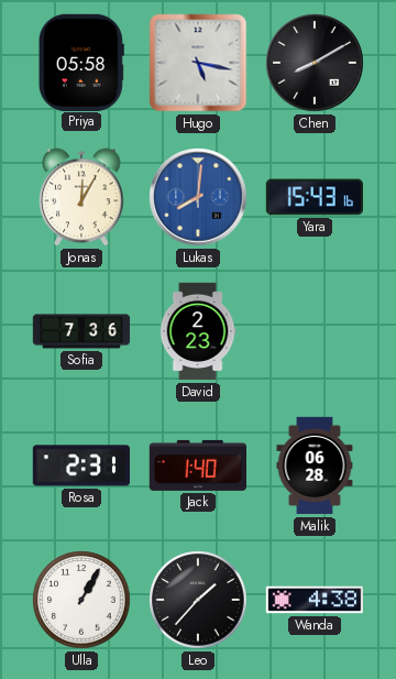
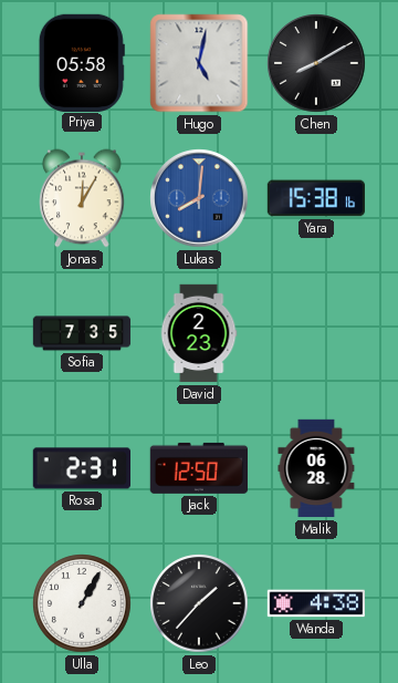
Hugo: 5:17 -> 5:02 (199, 63)
Yara: 15:43 -> 15:38 (315, 198)
Sofia: 7:36 -> 7:35 (82, 333)
Jack: 1:40 -> 12:50 (198, 468)
